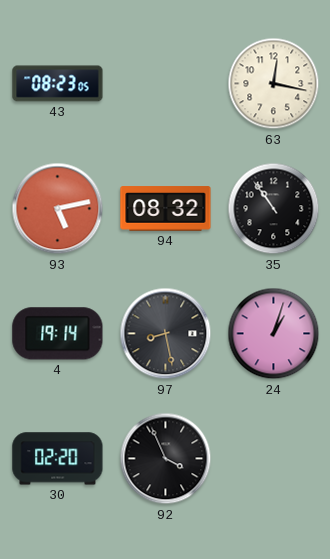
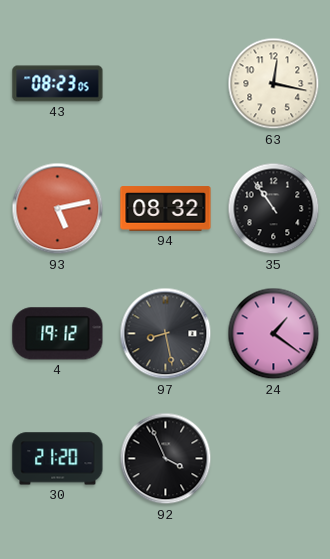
4: 19:14 -> 19:12 (58, 334)
24: 1:03 -> 1:21 (274, 334)
30: 02:20 -> 21:20 (58, 459)
